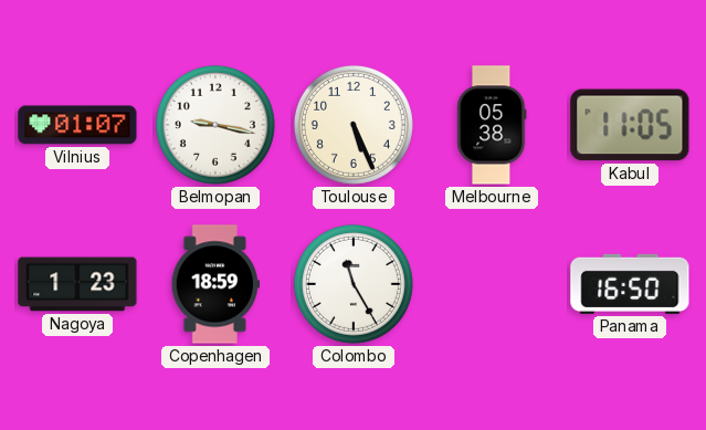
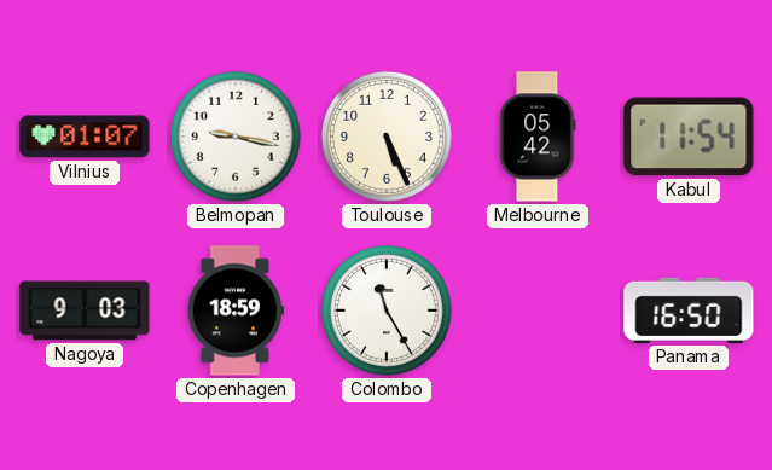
Melbourne: 05:38 -> 05:42 (538, 137)
Kabul: 11:05 -> 11:54 (689, 137)
Nagoya: 1:23 -> 9:03 (85, 311)
